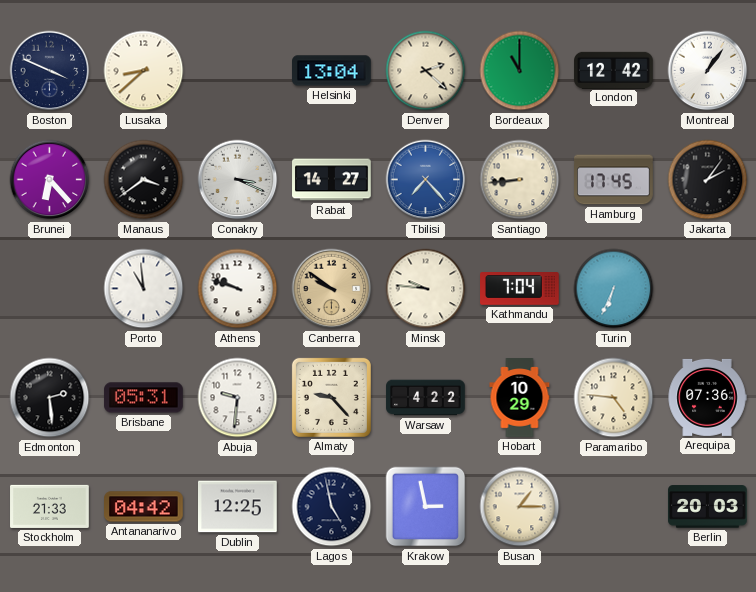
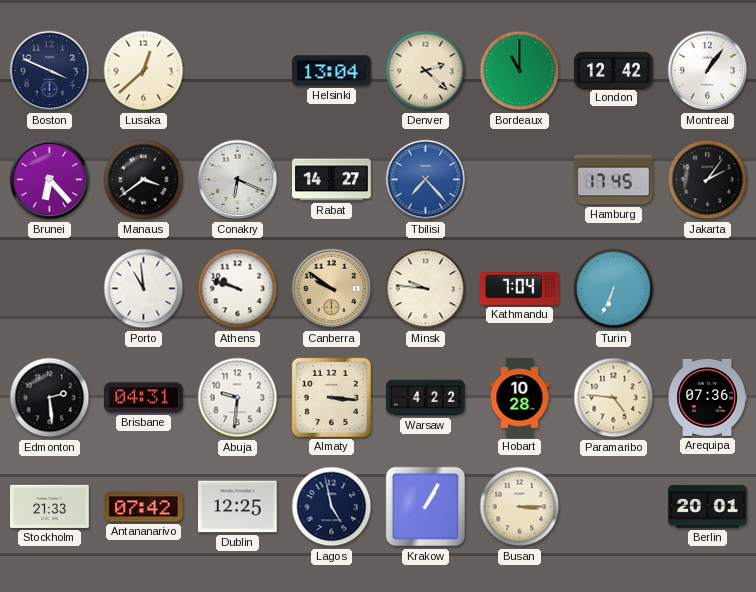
Lusaka: 8:38 -> 12:38 (144, 71)
Conakry: 3:19 -> 6:19 (238, 180)
Santiago: 8:44 -> none (520, 180)
Brisbane: 05:31 -> 04:31 (144, 398)
Almaty: 9:23 -> 3:16 (331, 397)
Hobart: 10:29 -> 10:28 (520, 398)
Antananarivo: 04:42 -> 07:42 (144, 507)
Krakow: 2:58 -> 1:05 (426, 507)
Busan: 1:15 -> 3:15 (520, 507)
Berlin: 20:03 -> 20:01 (708, 507)
